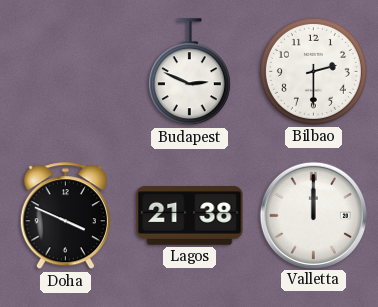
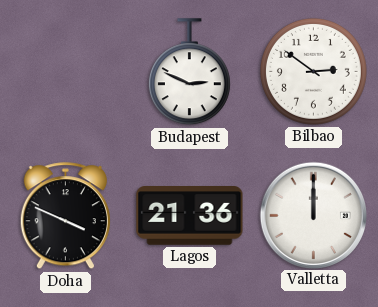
Bilbao: 2:30 -> 2:51 (313, 71)
Lagos: 21:38 -> 21:36 (190, 216)
